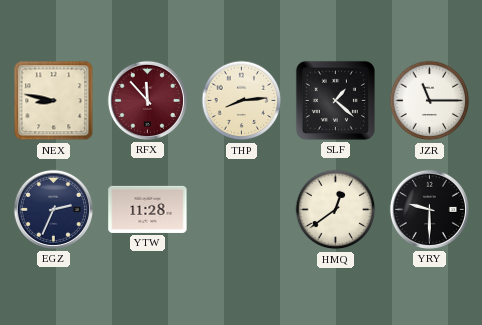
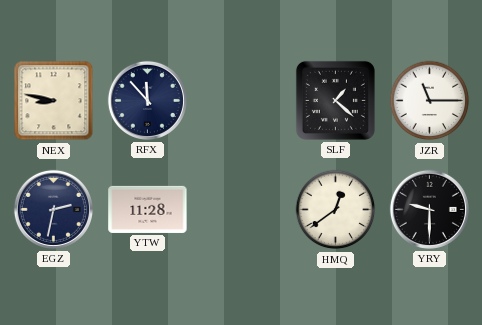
RFX dial: burgundy -> navy (147, 100)
THP: 8:14 -> none (242, 101)
EGZ: 2:34 -> 2:32 (53, 209)
